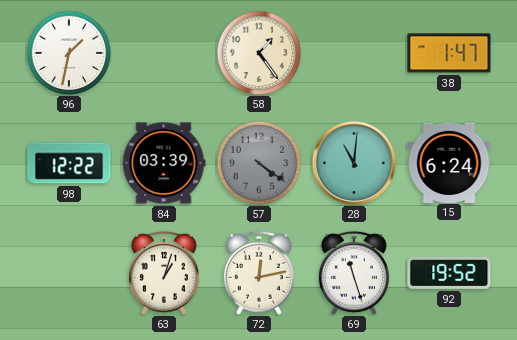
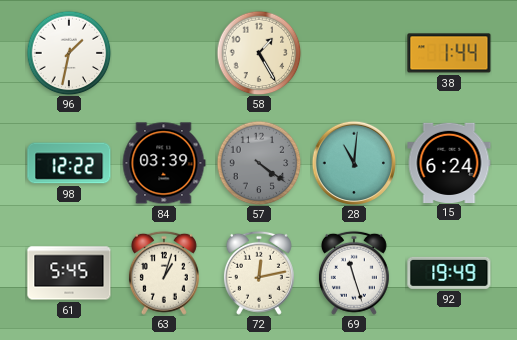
58: 1:24 -> 1:25 (259, 53)
38: 1:47 -> 1:44 (449, 53)
61: none -> 5:45 (69, 273)
92: 19:52 -> 19:49 (449, 273)
